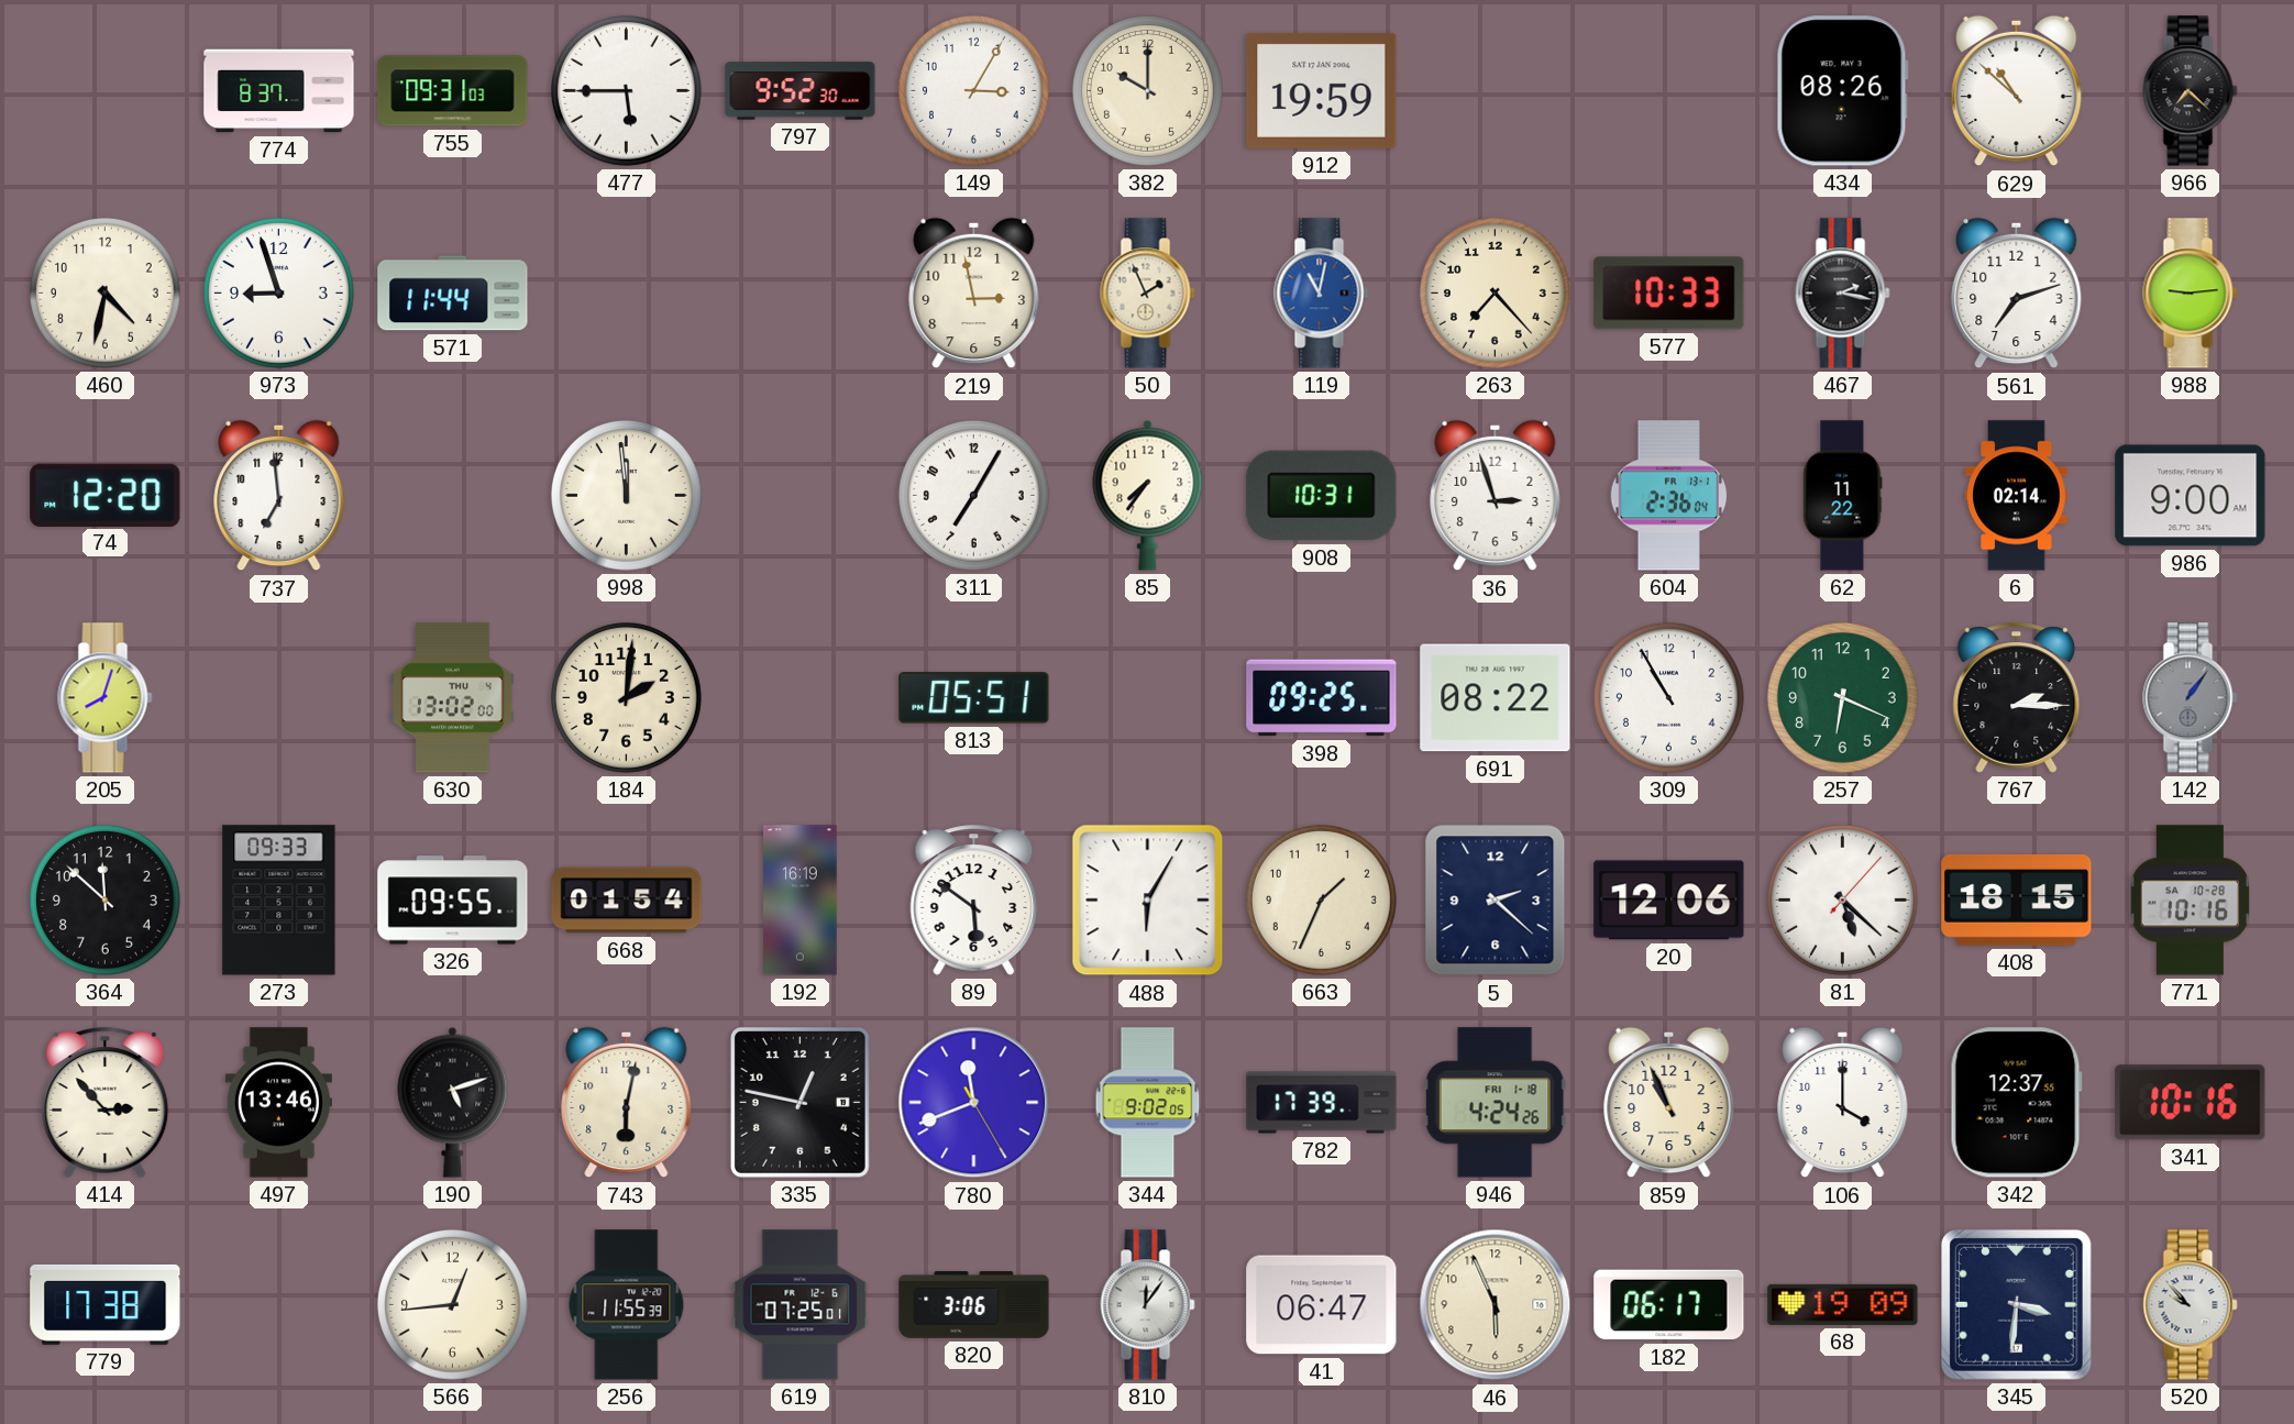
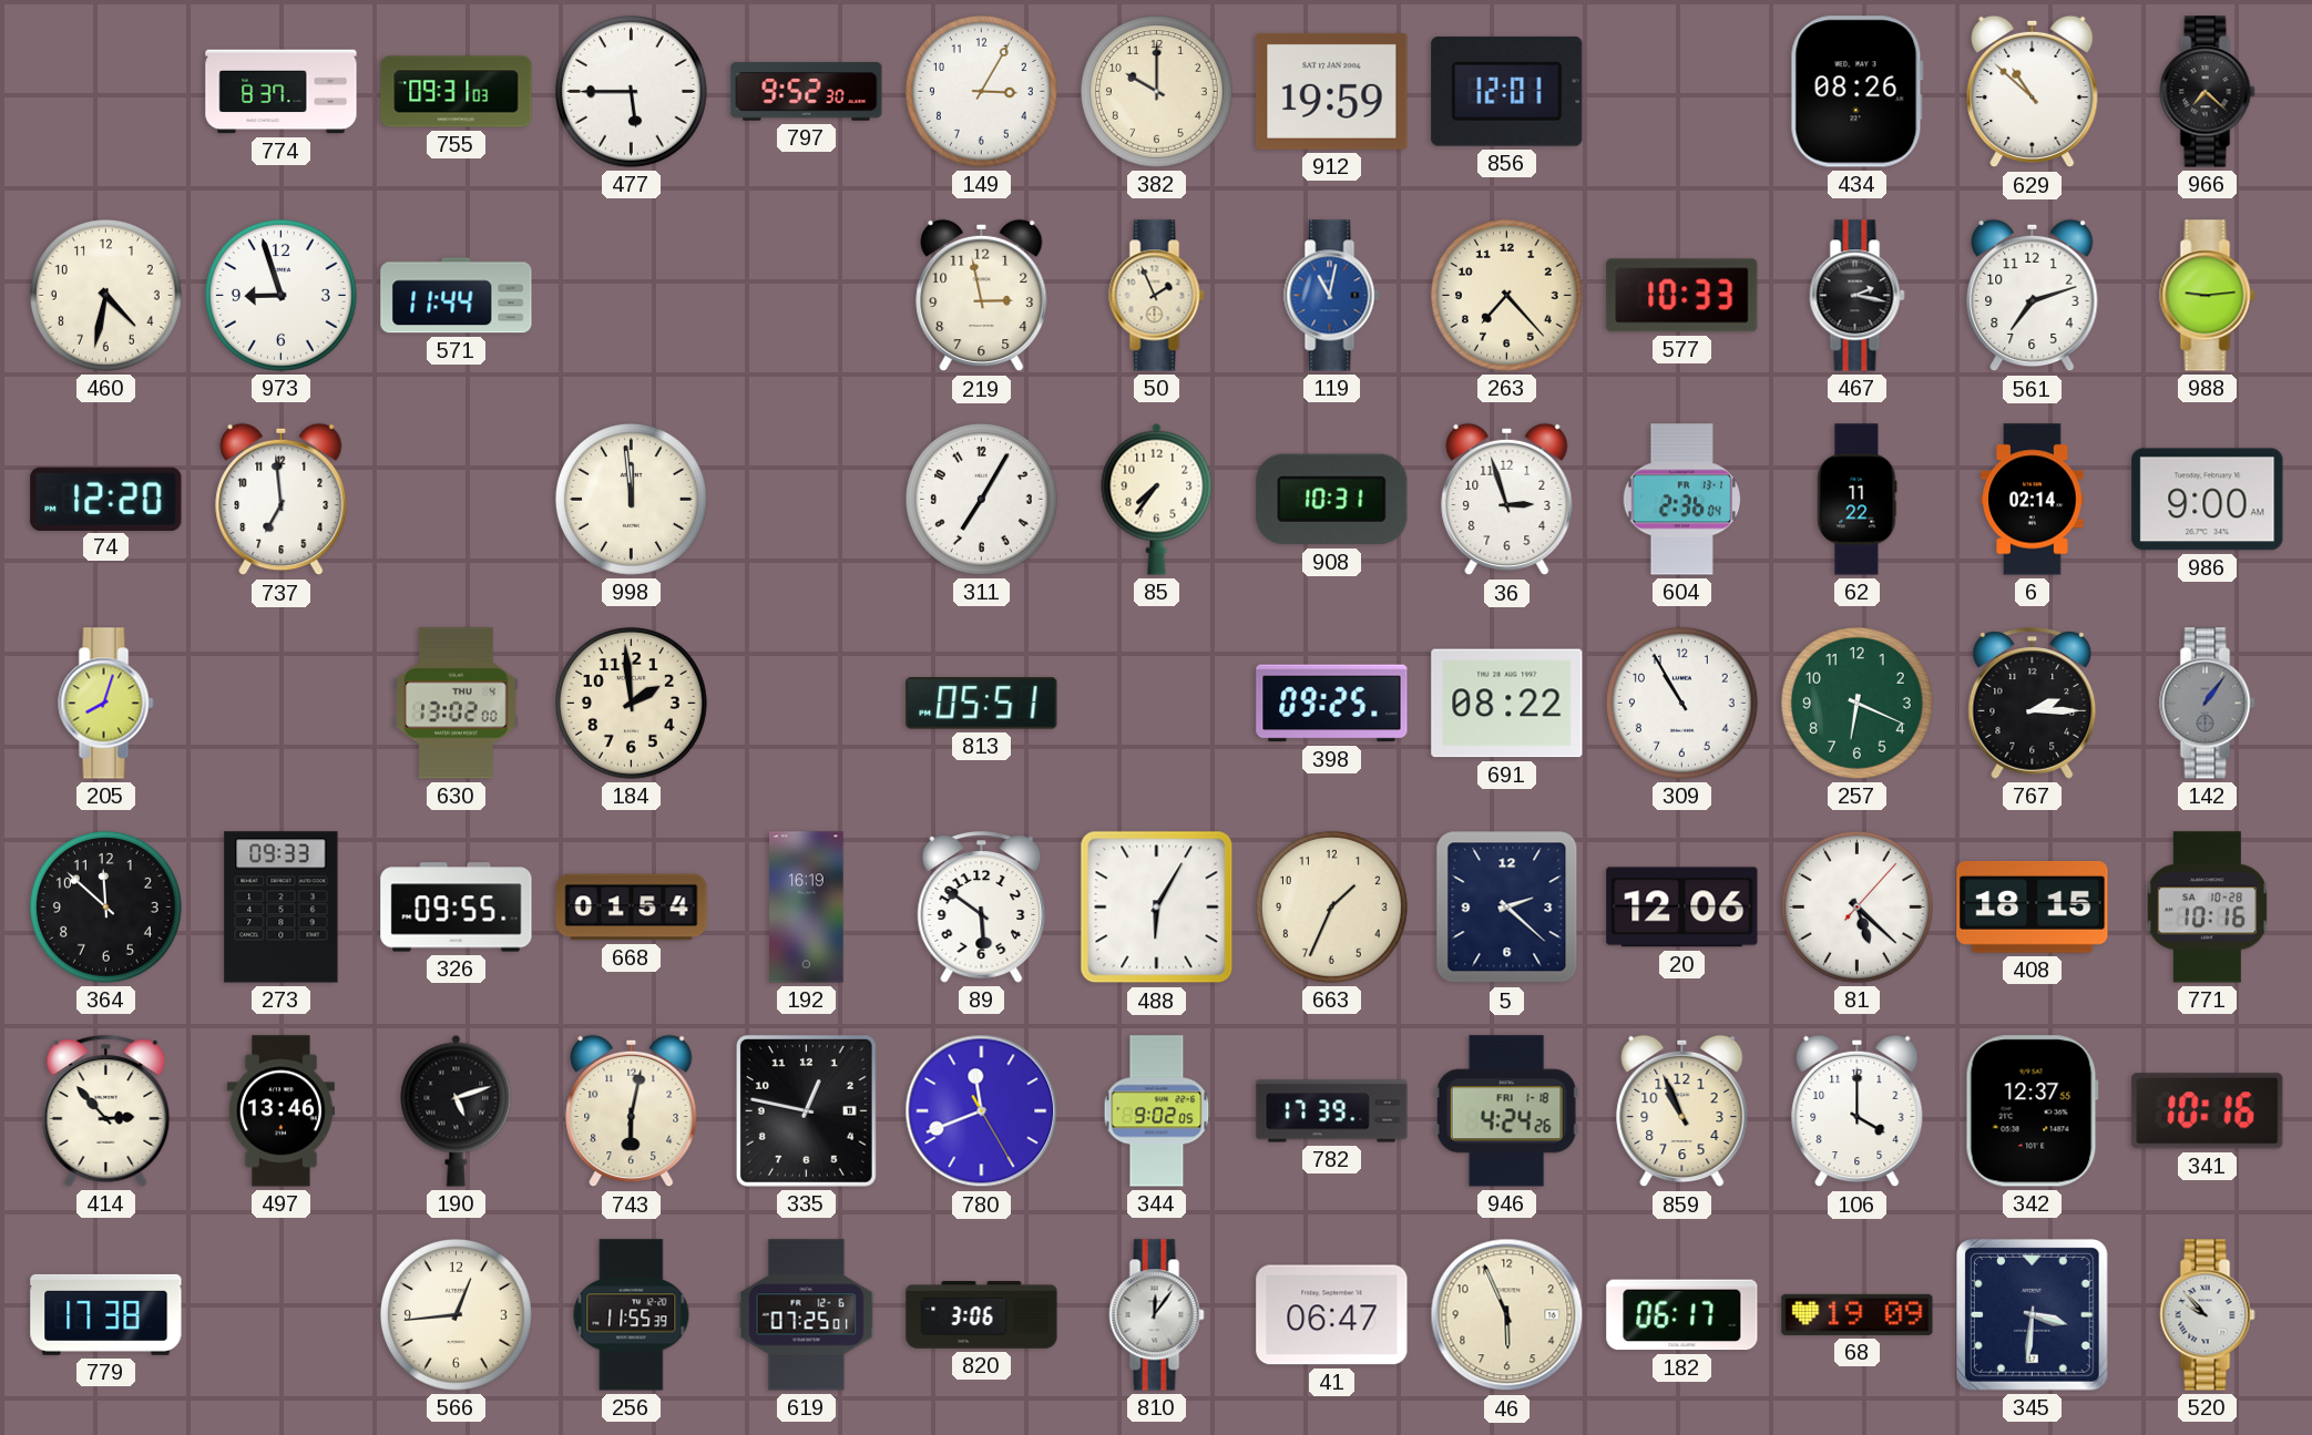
856: none -> 12:01 (1507, 91)
184: 2:01 -> 1:59 (631, 703)
